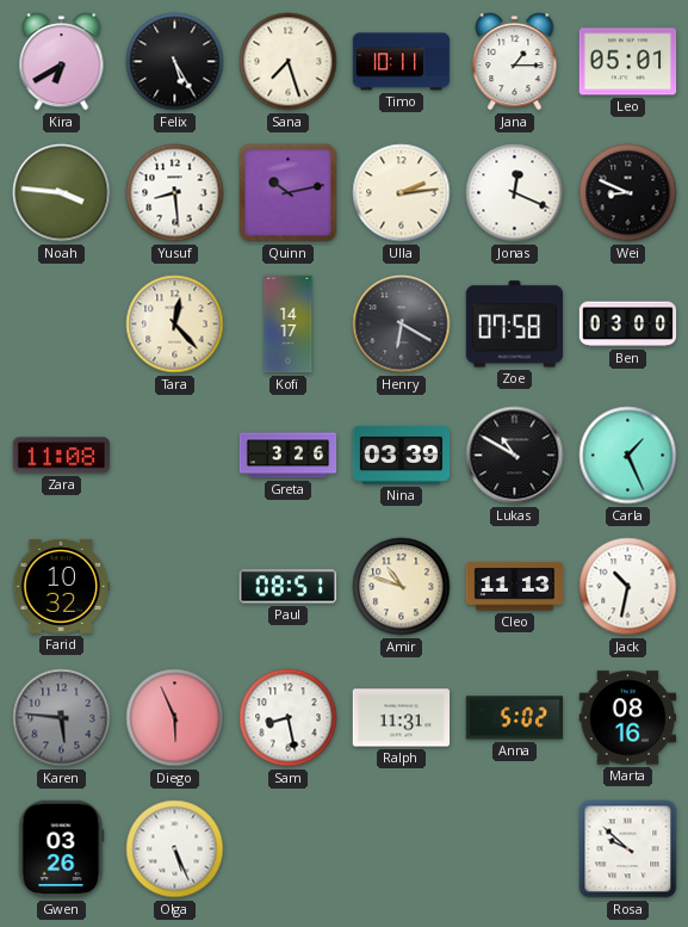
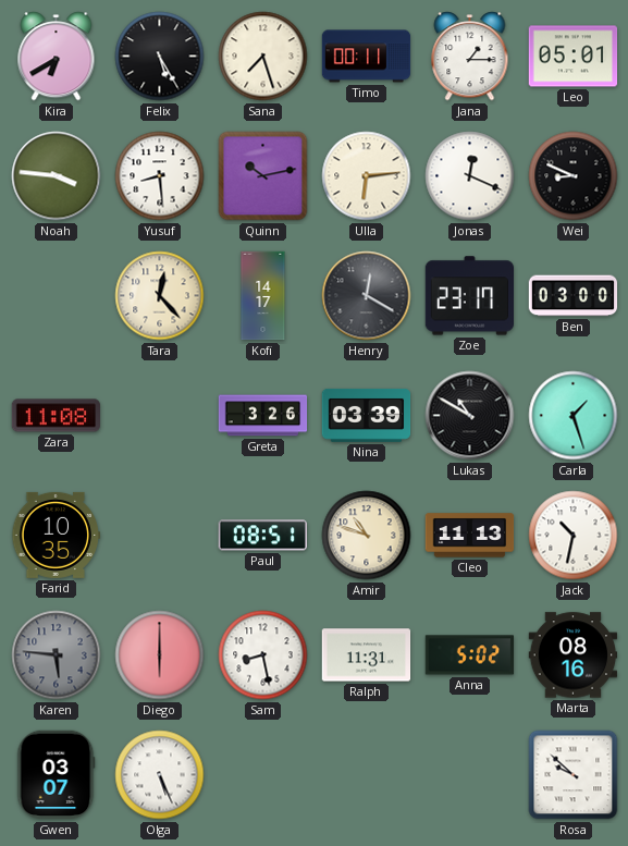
Timo: 10:11 -> 00:11 (367, 57)
Ulla: 2:14 -> 6:14 (367, 176)
Henry: 6:20 -> 12:20 (367, 296)
Zoe: 07:58 -> 23:17 (469, 296)
Carla: 1:26 -> 1:27 (574, 416)
Farid: 10:32 -> 10:35 (57, 535)
Diego: 5:56 -> 6:00 (160, 655)
Gwen: 03:26 -> 03:07 (57, 775)
